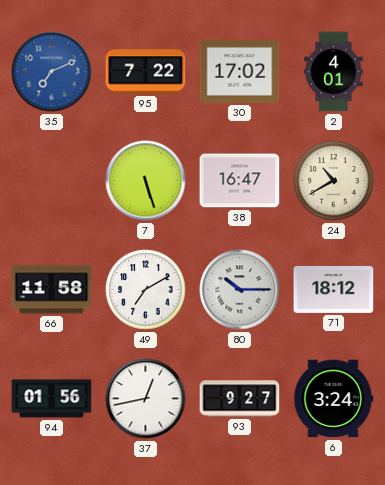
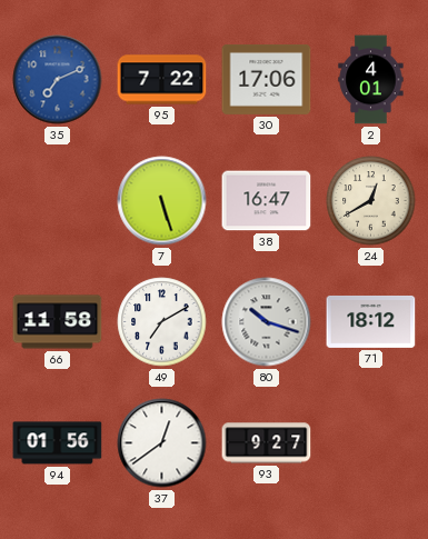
30: 17:02 -> 17:06 (267, 79)
24: 10:40 -> 12:40 (371, 201)
80: 10:15 -> 10:18 (267, 322)
37: 12:43 -> 12:39 (162, 443)
6: 3:24 -> none (334, 399)
